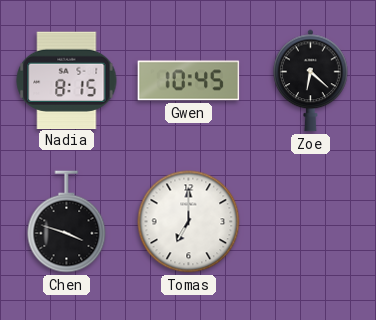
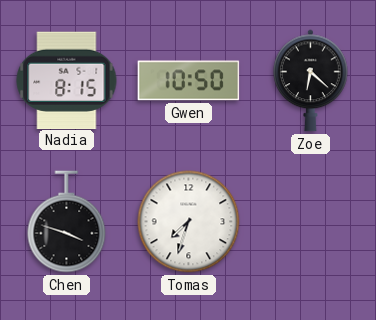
Gwen: 10:45 -> 10:50 (189, 81)
Tomas: 7:00 -> 7:33 (189, 222)
